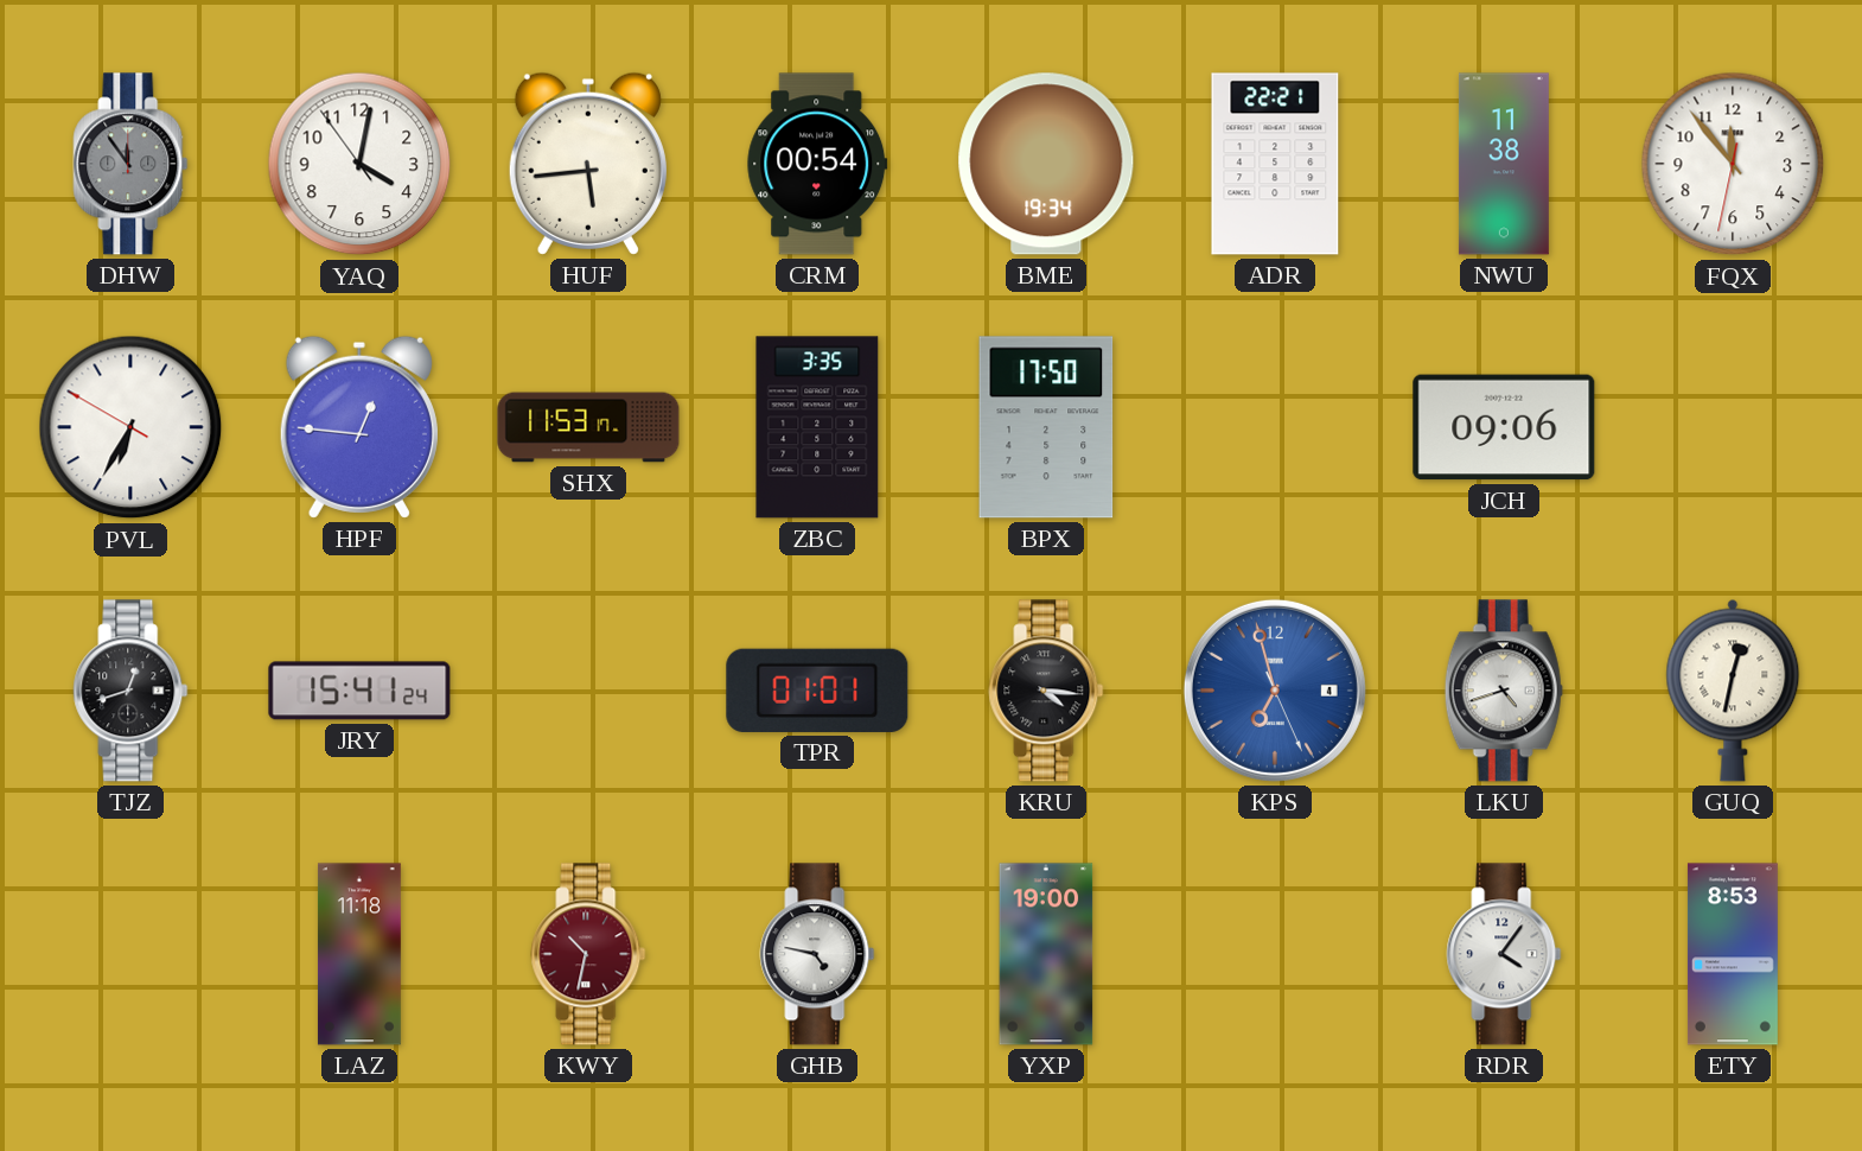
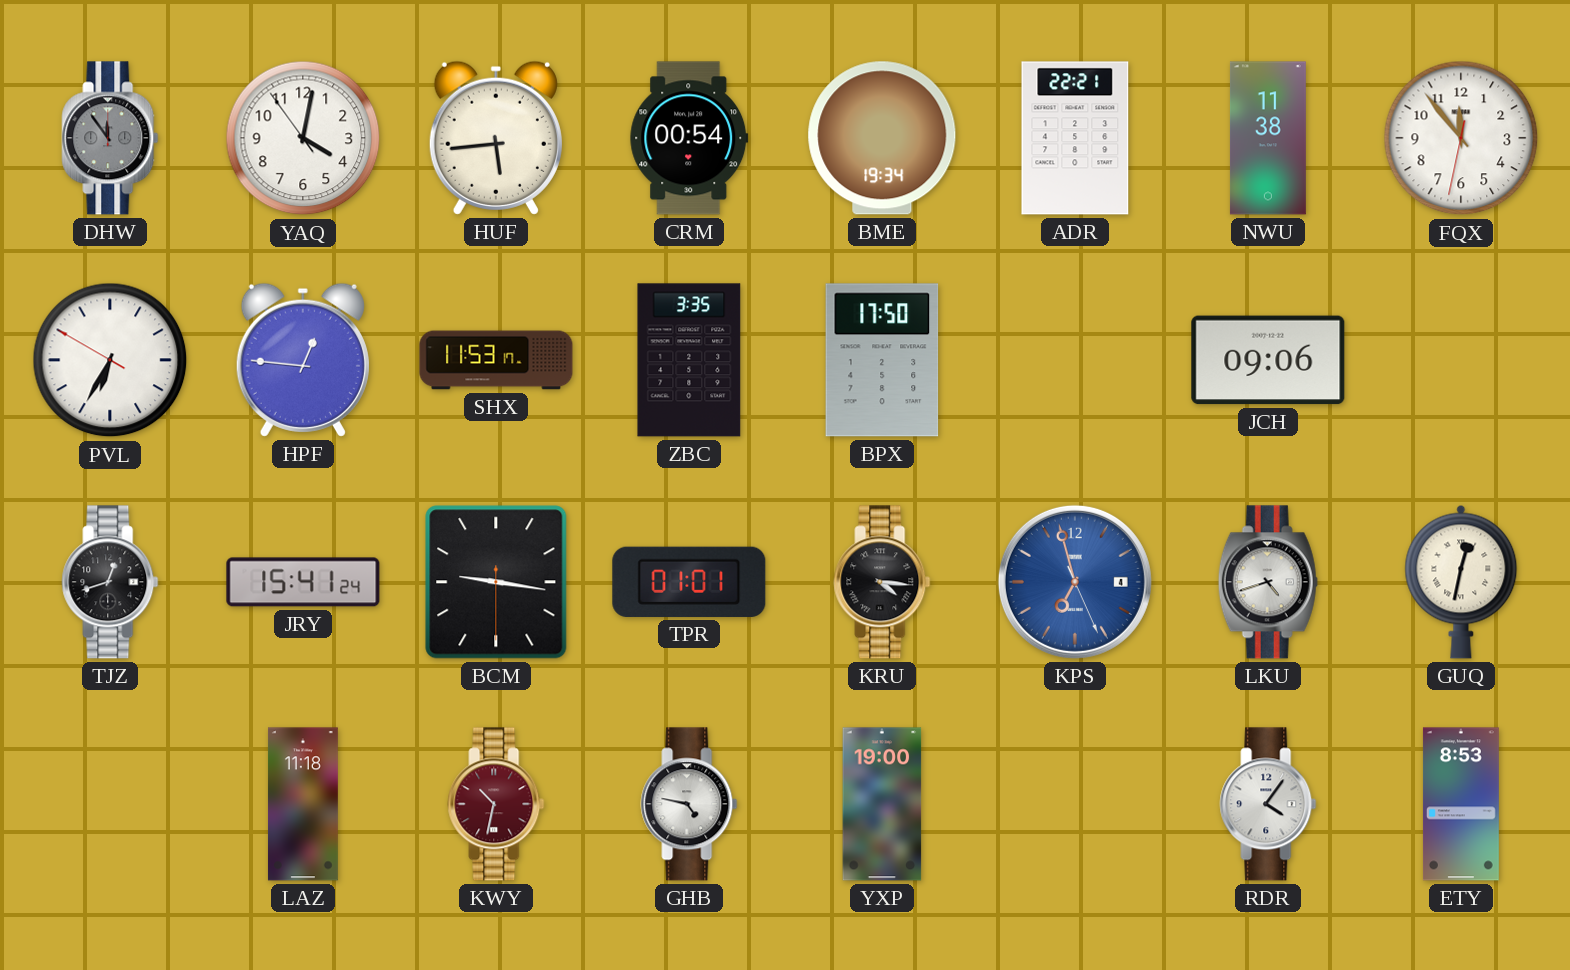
BCM: none -> 9:16 (496, 582)
